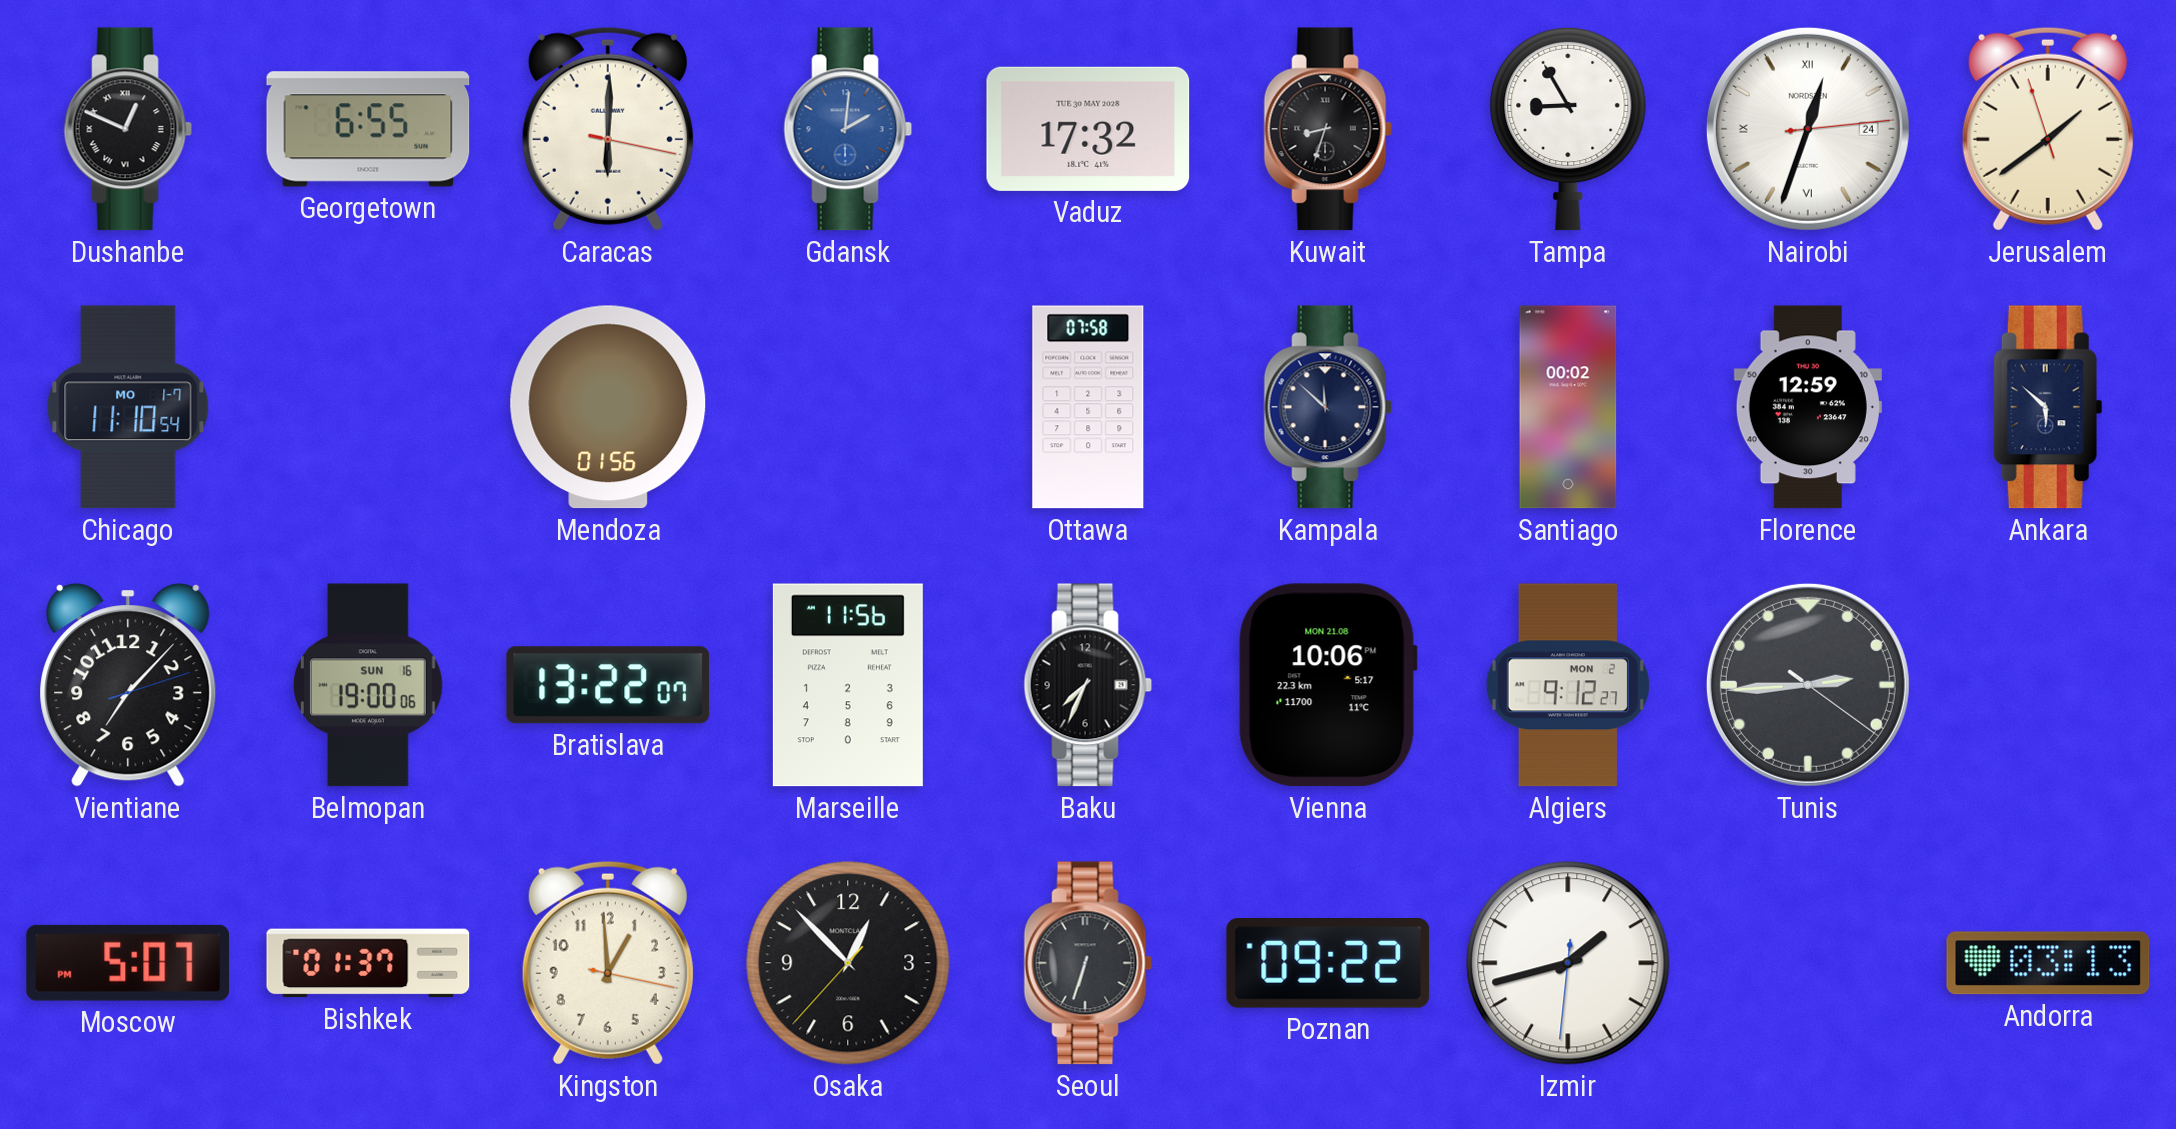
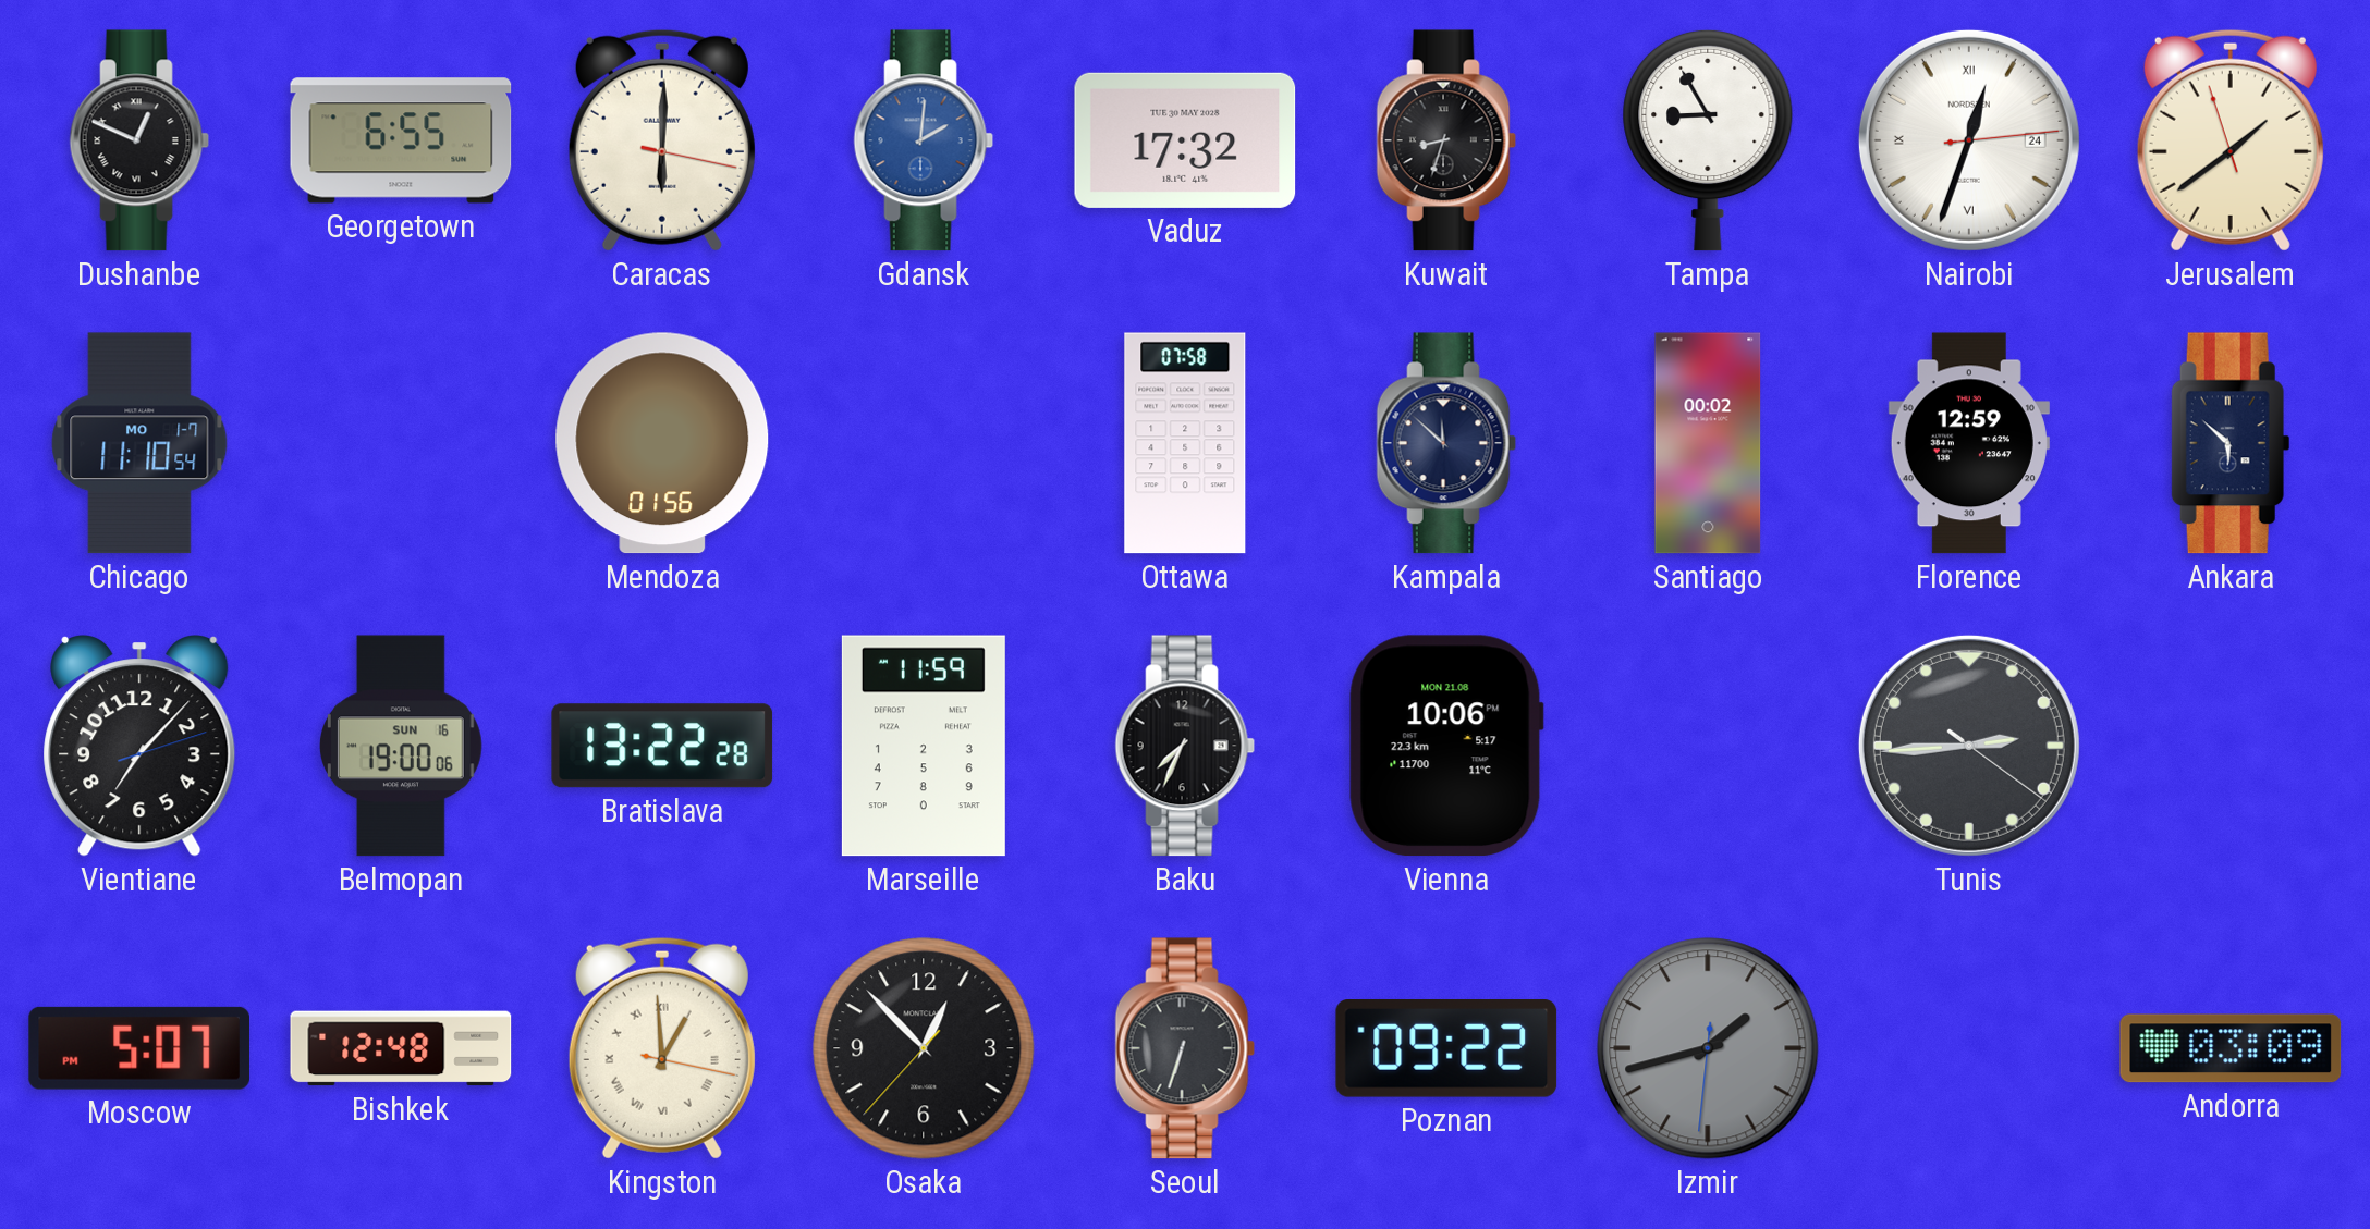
Bratislava: 13:22:07 -> 13:22:28 (662, 746)
Marseille: 11:56 -> 11:59 (924, 746)
Algiers: 9:12 -> none (1568, 685)
Bishkek: 01:37 -> 12:48 (401, 1048)
Kingston numerals: Arabic -> Roman (662, 1048)
Izmir dial: white -> grey (1708, 1048)
Andorra: 03:13 -> 03:09 (2231, 1048)
